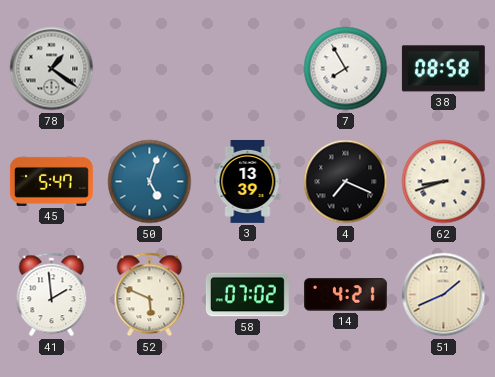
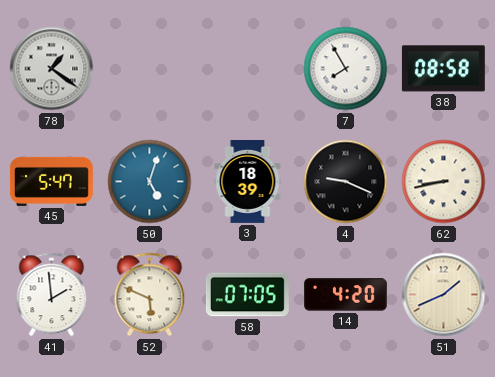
3: 13:39 -> 18:39 (248, 181)
4: 7:19 -> 9:19 (346, 182)
62: 8:42 -> 8:43 (444, 182)
58: 07:02 -> 07:05 (247, 295)
14: 4:21 -> 4:20 (345, 295)
